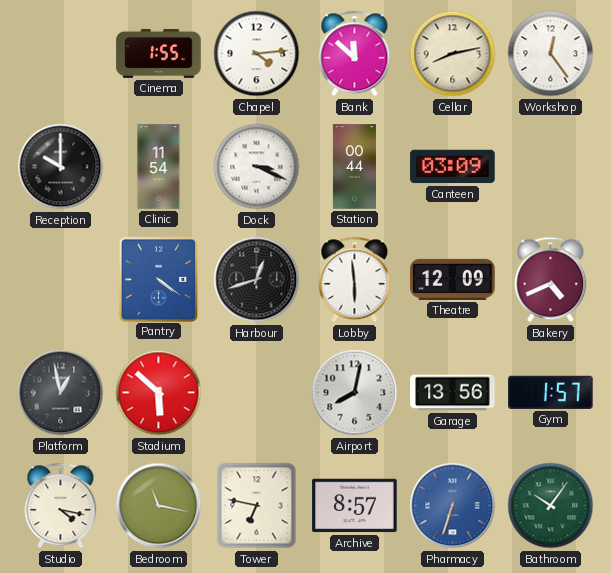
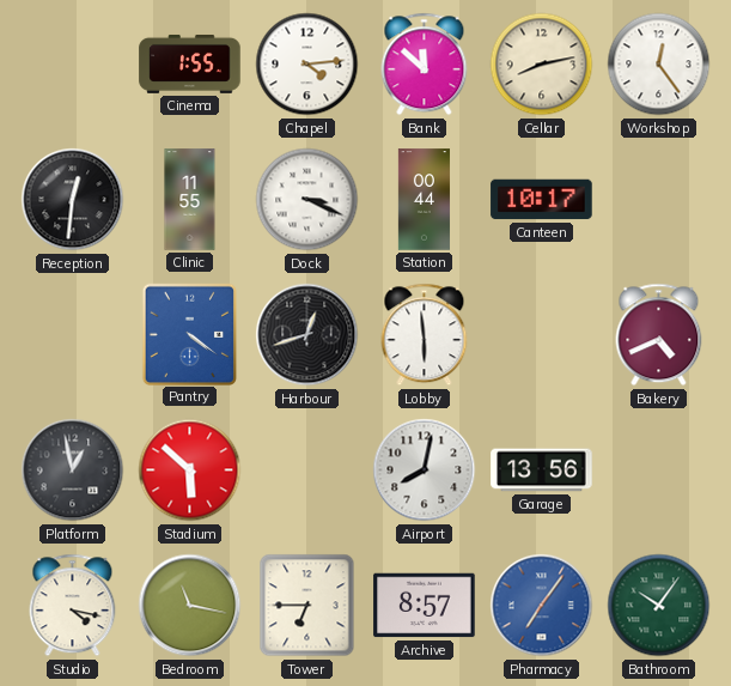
Reception: 10:00 -> 12:31 (73, 200)
Clinic: 11:54 -> 11:55 (190, 200)
Canteen: 03:09 -> 10:17 (542, 200)
Theatre: 12:09 -> none (453, 279)
Gym: 1:57 -> none (551, 392)
Tower: 6:47 -> 6:45 (307, 606)
Pharmacy: 6:33 -> 7:06 (542, 606)
